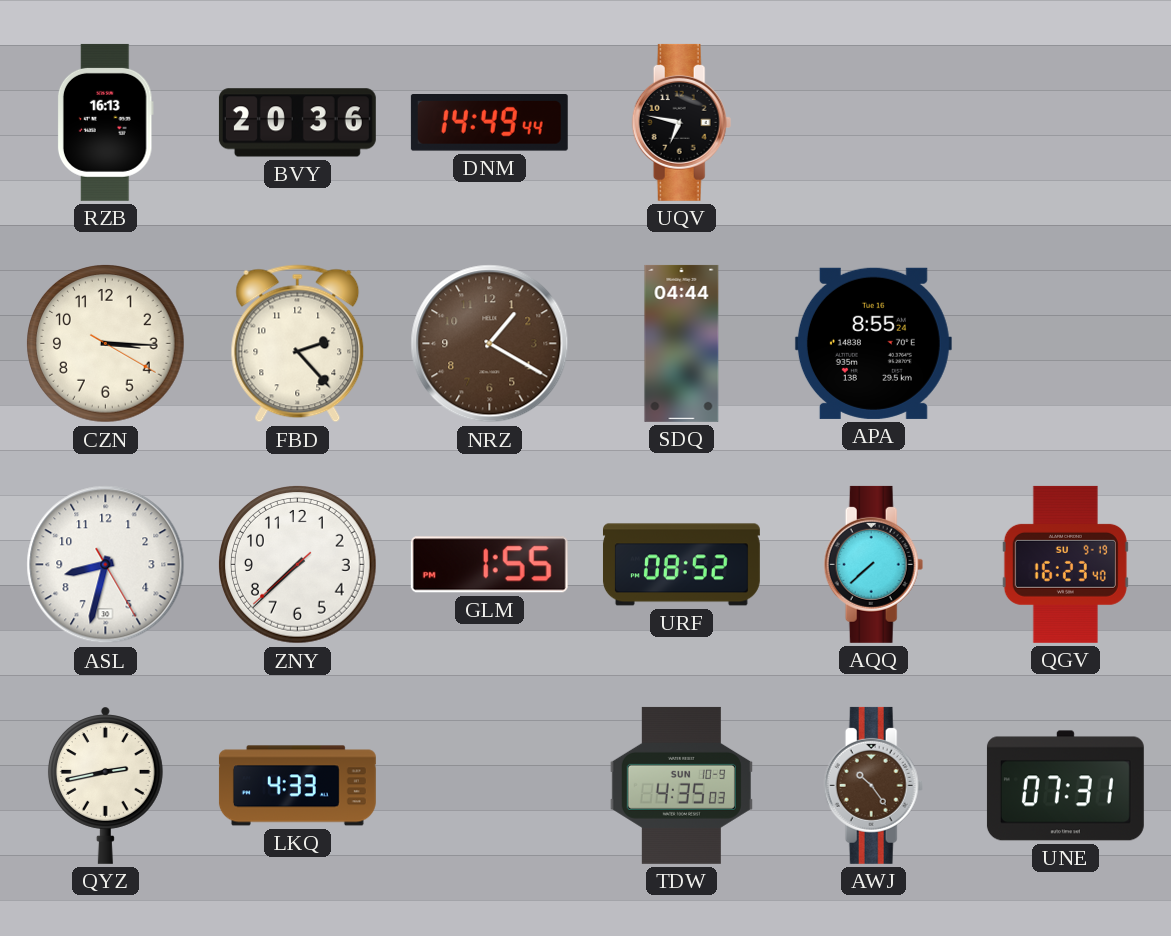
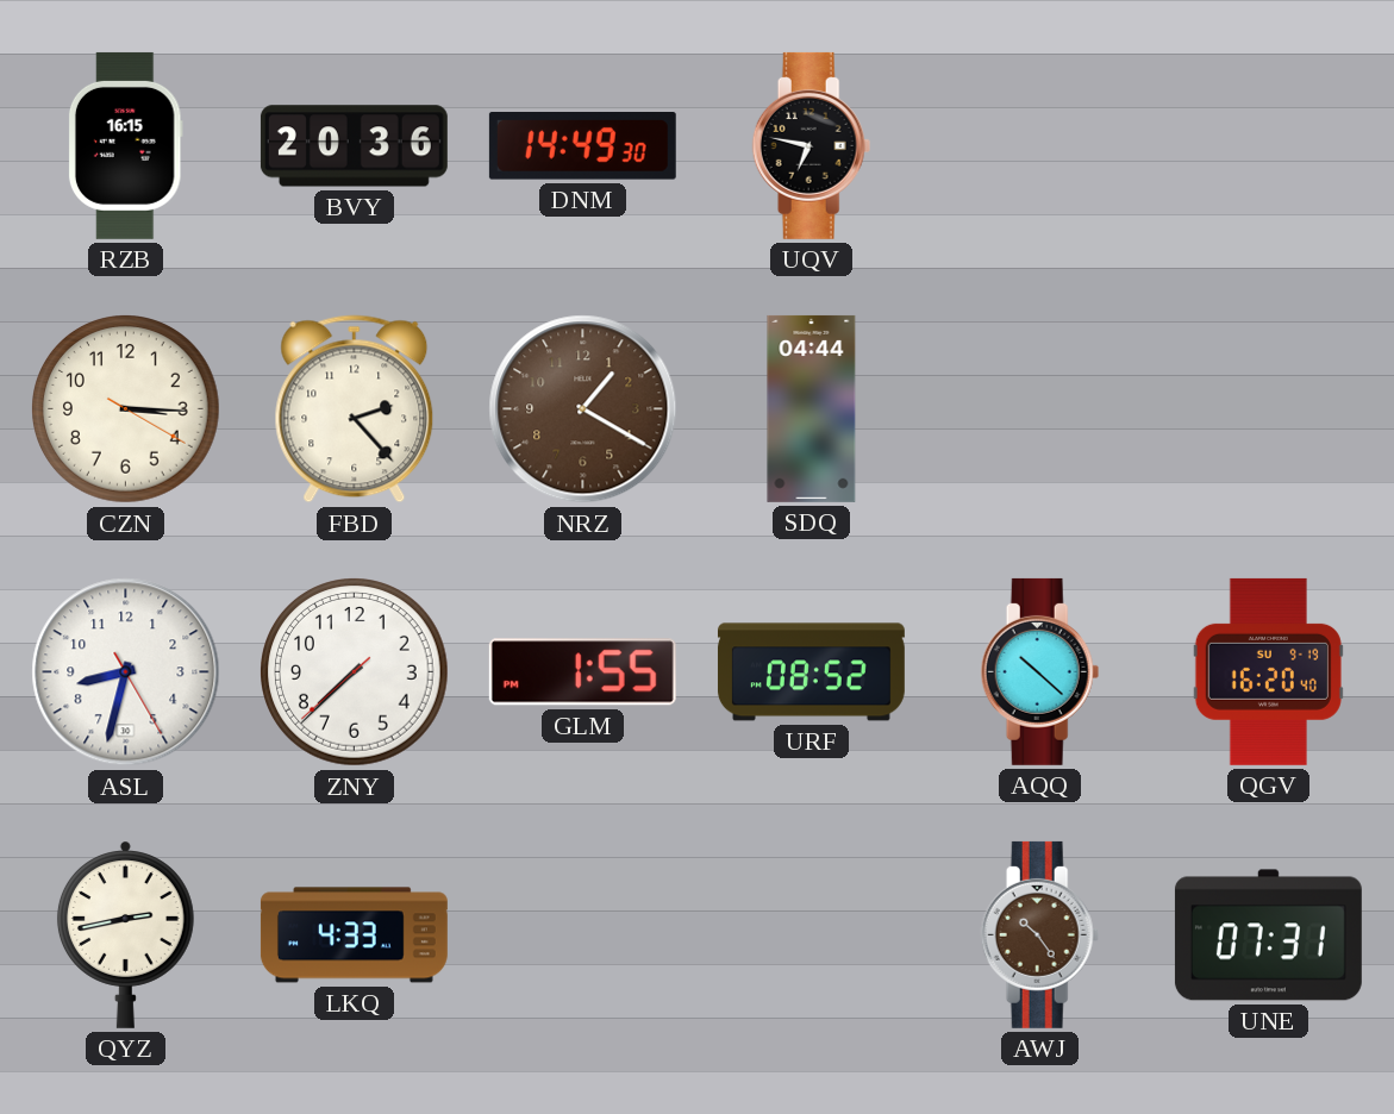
RZB: 16:13 -> 16:15 (125, 145)
DNM: 14:49:44 -> 14:49:30 (582, 146)
APA: 8:55 -> none (873, 343)
AQQ: 7:38 -> 10:22 (1040, 671)
QGV: 16:23 -> 16:20 (1268, 671)
TDW: 4:35 -> none (681, 785)
